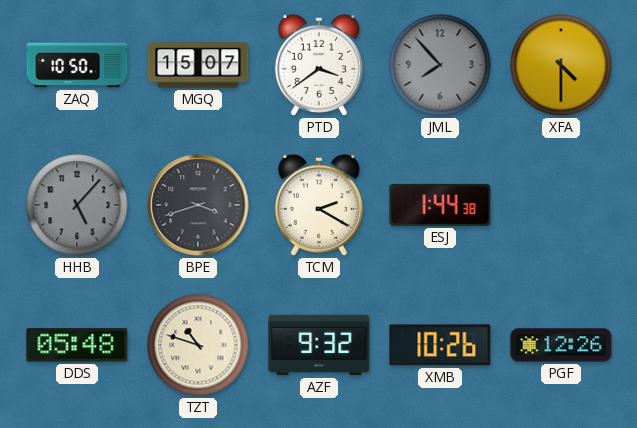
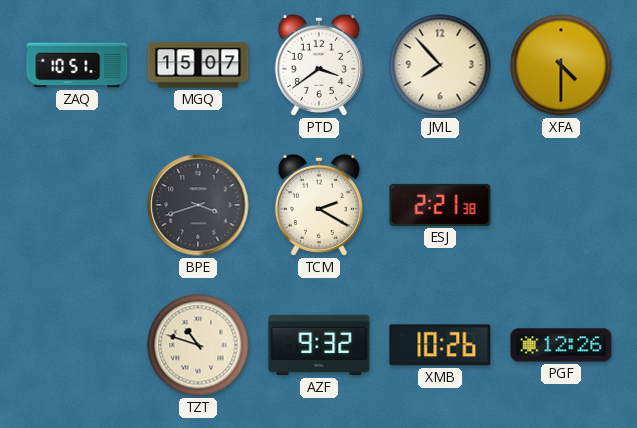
ZAQ: 10:50 -> 10:51 (77, 65)
JML dial: grey -> cream (440, 65)
HHB: 5:07 -> none (77, 205)
ESJ: 1:44 -> 2:21 (440, 205)
DDS: 05:48 -> none (77, 345)
